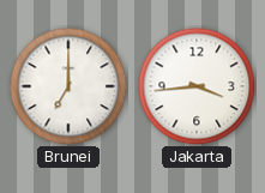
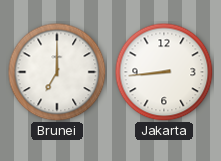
Jakarta: 3:44 -> 8:44 (164, 72)
